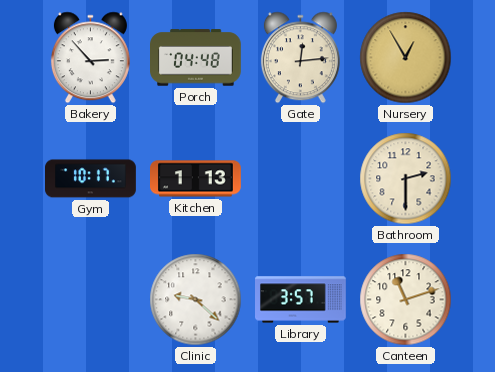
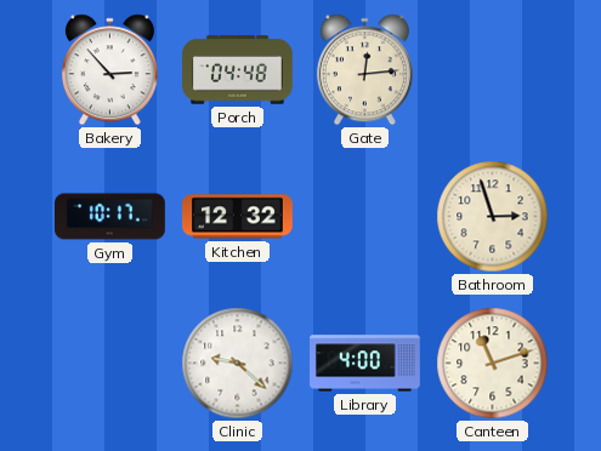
Nursery: 12:55 -> none (406, 58)
Kitchen: 1:13 -> 12:32 (238, 217)
Bathroom: 2:30 -> 2:57 (493, 217)
Library: 3:57 -> 4:00 (365, 364)
